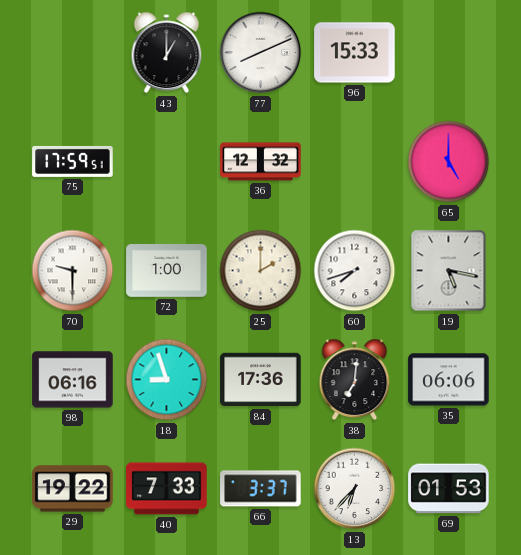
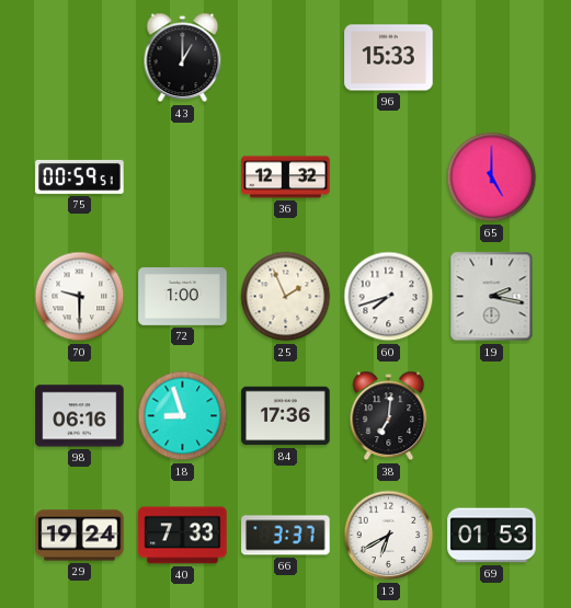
77: 8:11 -> none (261, 53)
75: 17:59 -> 00:59 (80, 176)
25: 2:00 -> 1:56 (286, 297)
19: 5:17 -> 2:17 (492, 297)
35: 06:06 -> none (449, 380)
29: 19:22 -> 19:24 (80, 536)
13: 6:37 -> 6:40 (389, 536)
